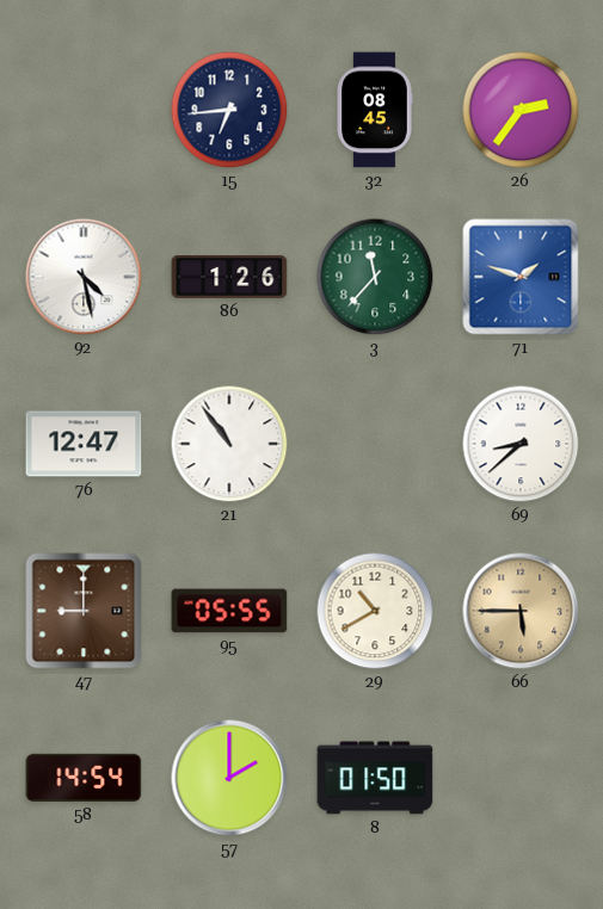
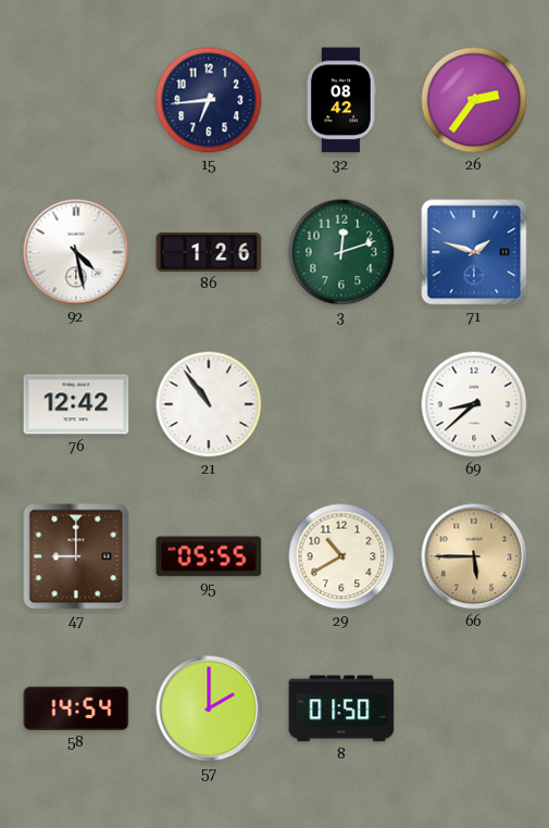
32: 08:45 -> 08:42 (341, 100)
3: 11:37 -> 12:12 (341, 252)
76: 12:47 -> 12:42 (76, 404)
